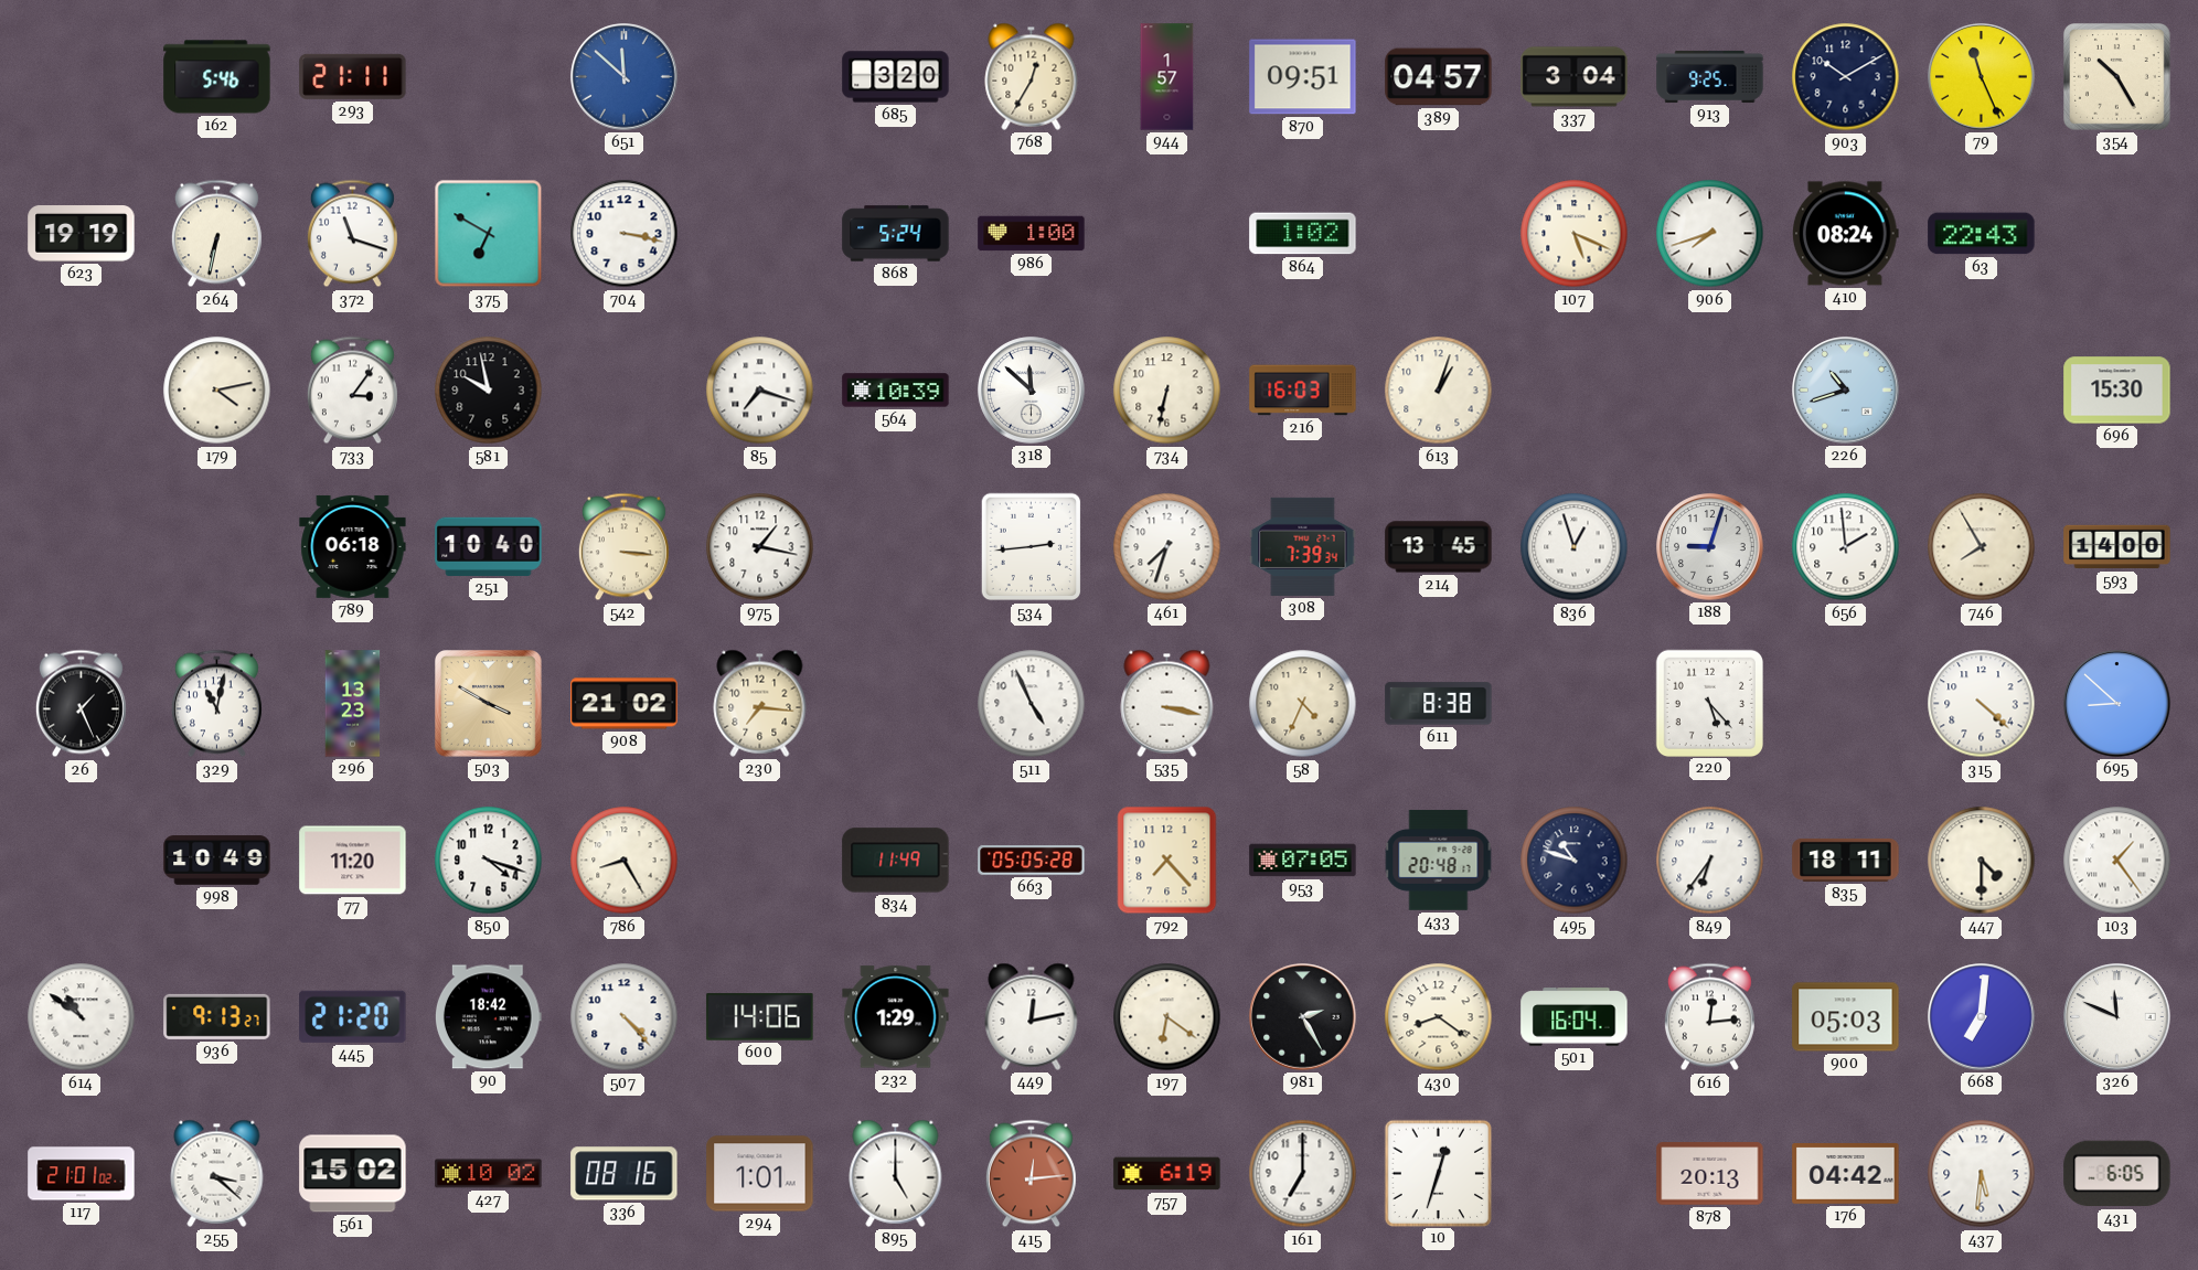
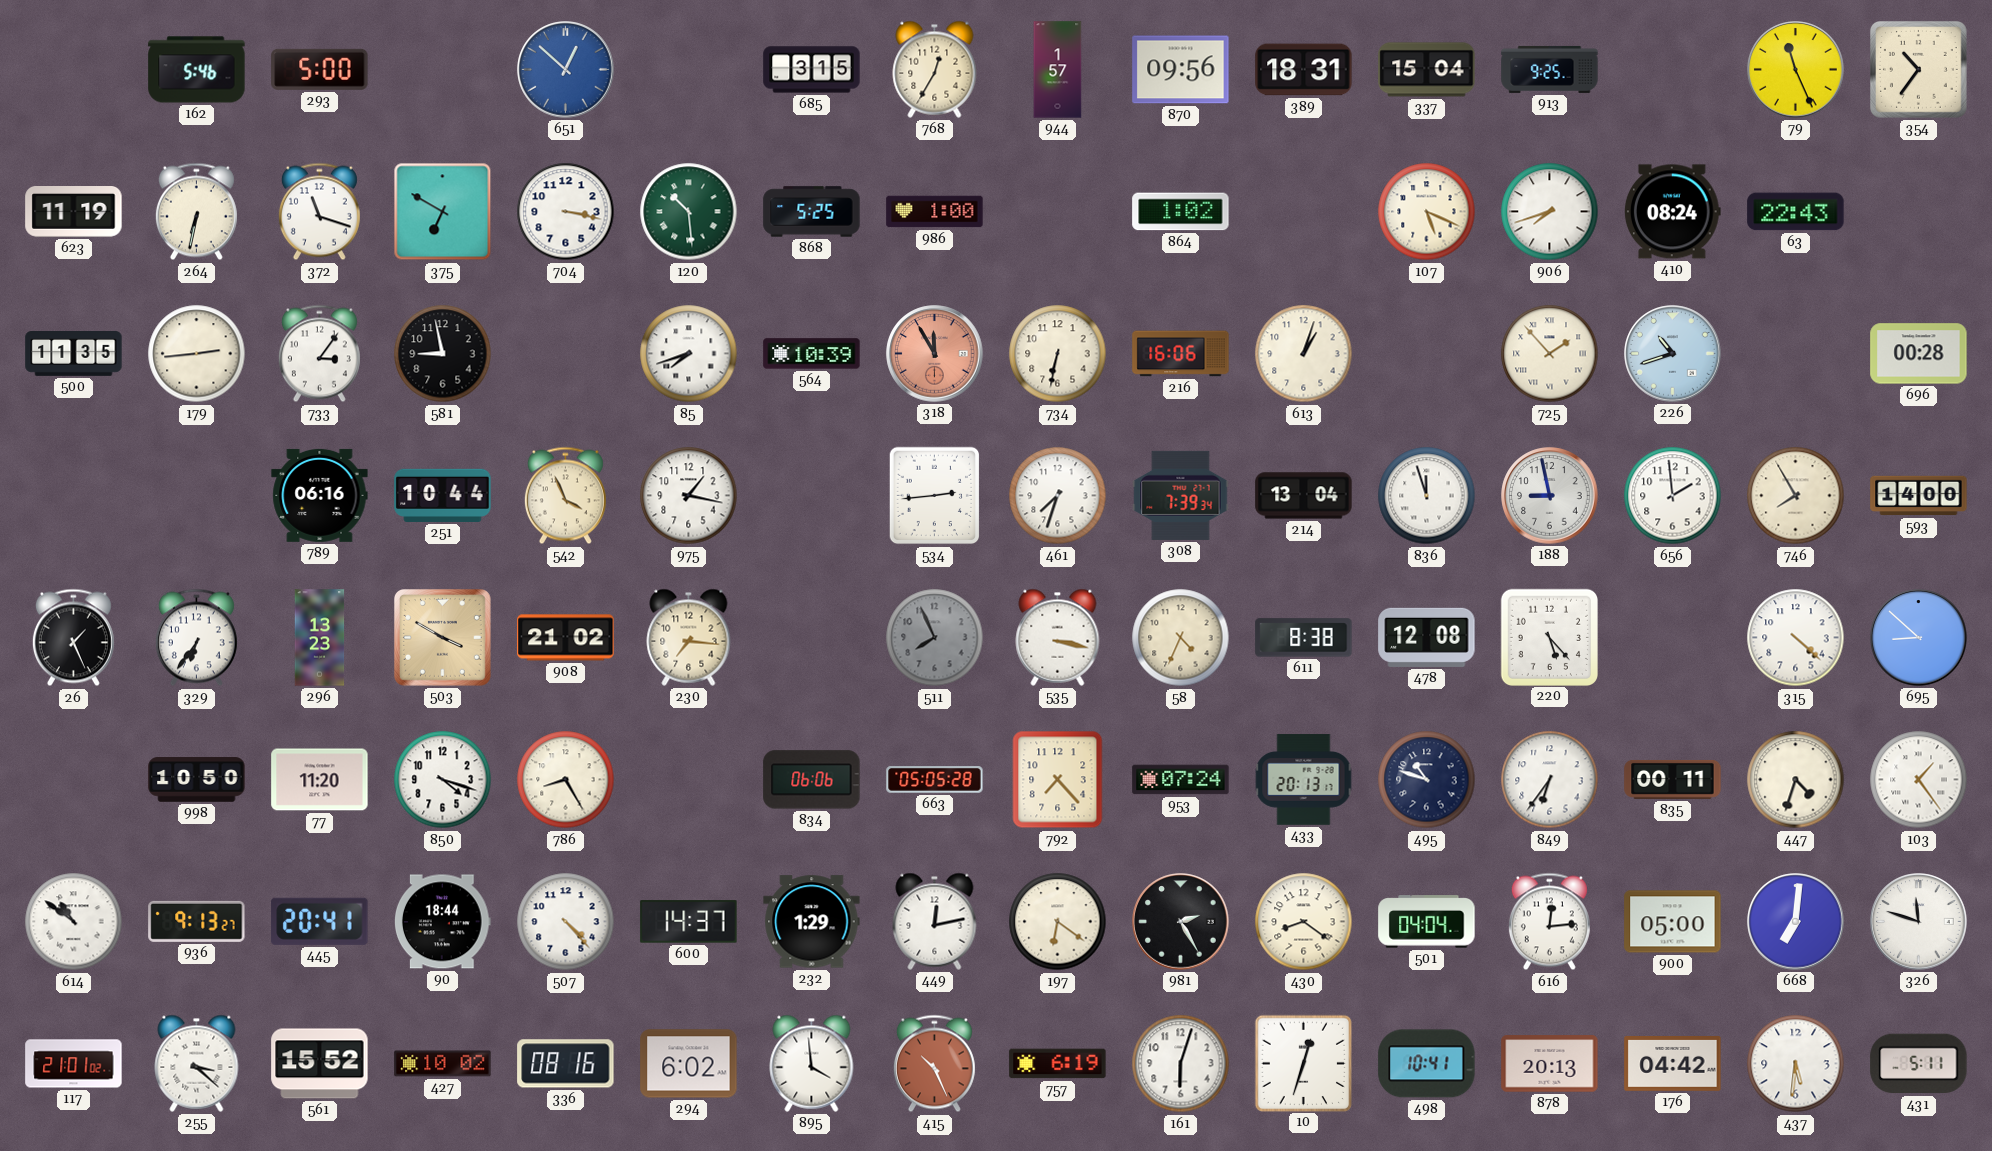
293: 21:11 -> 5:00 (320, 69)
651: 11:52 -> 12:52 (566, 70)
685: 3:20 -> 3:15 (812, 70)
870: 09:51 -> 09:56 (1181, 70)
389: 04:57 -> 18:31 (1304, 70)
337: 3:04 -> 15:04 (1427, 70)
903: 10:10 -> none (1846, 77)
354: 10:25 -> 10:36 (1919, 70)
623: 19:19 -> 11:19 (74, 212)
120: none -> 10:29 (689, 212)
868: 5:24 -> 5:25 (812, 212)
500: none -> 11:35 (74, 354)
179: 4:13 -> 2:44 (197, 354)
581: 9:58 -> 8:58 (443, 354)
85: 7:18 -> 7:42 (689, 354)
318: 11:52 -> 11:55 (935, 354)
318 dial: white -> salmon (935, 354)
216: 16:03 -> 16:06 (1181, 354)
725: none -> 1:53 (1550, 354)
696: 15:30 -> 00:28 (1919, 354)
789: 06:18 -> 06:16 (320, 495)
251: 10:40 -> 10:44 (443, 495)
542: 3:16 -> 3:56 (565, 496)
214: 13:45 -> 13:04 (1304, 496)
836: 12:57 -> 11:57 (1427, 496)
188: 9:03 -> 8:58 (1550, 496)
329: 11:02 -> 6:36 (196, 638)
511: 4:56 -> 7:56 (935, 638)
511 dial: white -> grey (935, 638)
478: none -> 12:08 (1427, 637)
998: 10:49 -> 10:50 (197, 780)
834: 11:49 -> 06:06 (812, 780)
953: 07:05 -> 07:24 (1181, 780)
433: 20:48 -> 20:13 (1304, 780)
835: 18:11 -> 00:11 (1673, 779)
447: 4:30 -> 4:33 (1796, 780)
445: 21:20 -> 20:41 (320, 921)
90: 18:42 -> 18:44 (442, 922)
600: 14:06 -> 14:37 (689, 922)
501: 16:04 -> 04:04 (1427, 922)
900: 05:03 -> 05:00 (1673, 922)
326: 11:49 -> 11:48 (1919, 922)
561: 15:02 -> 15:52 (320, 1064)
294: 1:01 -> 6:02 (689, 1064)
895: 5:00 -> 3:59 (812, 1063)
415: 12:14 -> 10:26 (934, 1064)
161: 7:00 -> 6:03 (1181, 1064)
498: none -> 10:41 (1427, 1064)
431: 6:05 -> 5:11 (1919, 1064)
